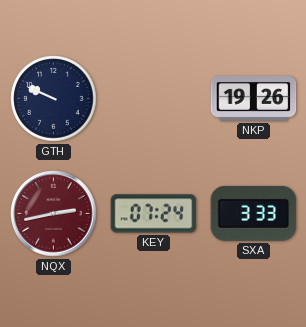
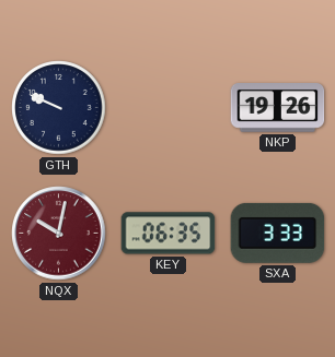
NQX: 2:43 -> 10:02 (59, 234)
KEY: 07:24 -> 06:35 (169, 234)
